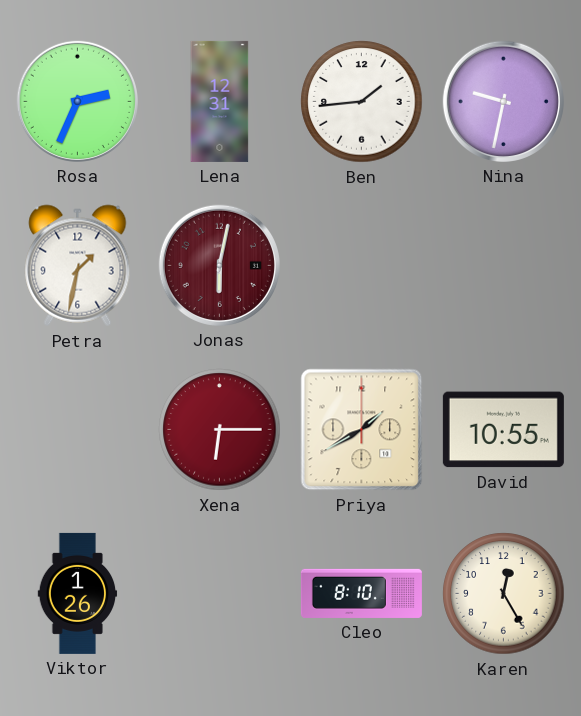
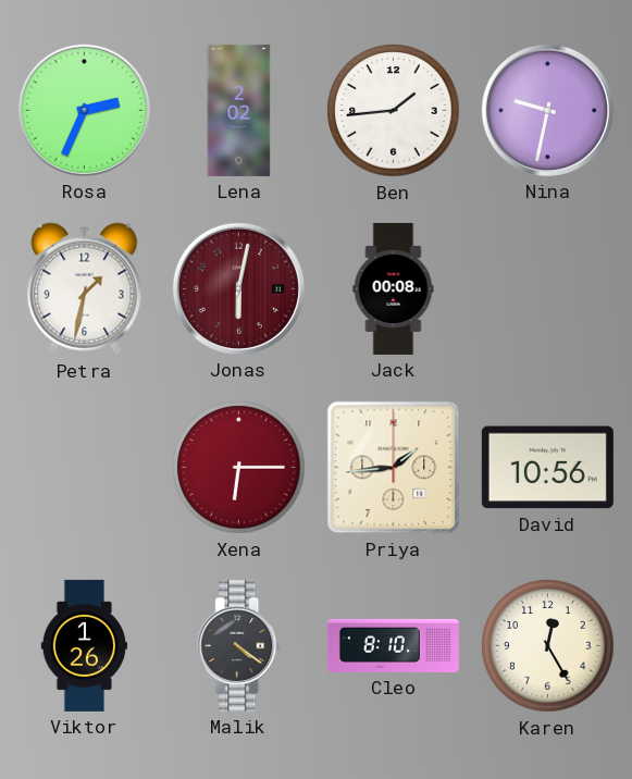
Lena: 12:31 -> 2:02 (239, 110)
Jack: none -> 00:08 (394, 288)
Priya: 1:40 -> 1:44 (394, 468)
David: 10:55 -> 10:56 (547, 468)
Malik: none -> 4:21 (239, 645)
